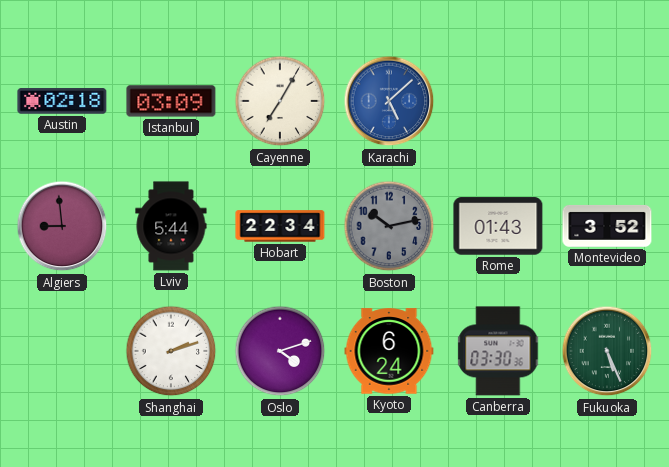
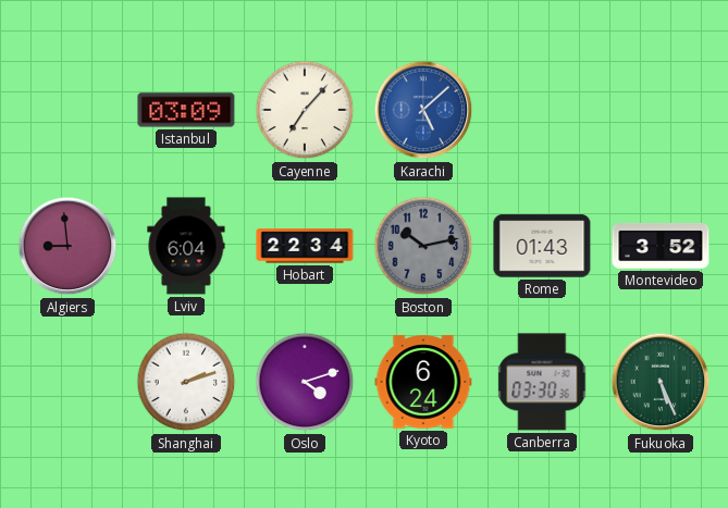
Austin: 02:18 -> none (62, 101)
Cayenne: 7:05 -> 7:07 (305, 110)
Lviv: 5:44 -> 6:04 (186, 246)
